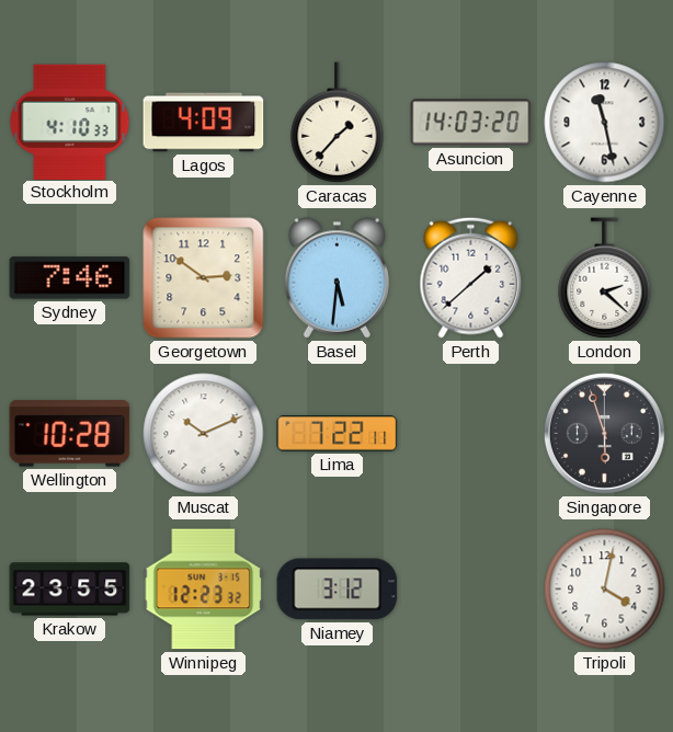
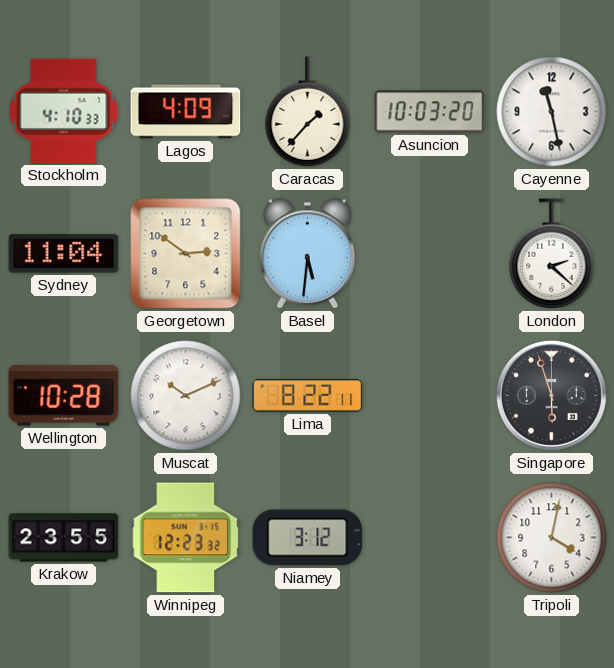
Asuncion: 14:03 -> 10:03 (430, 112)
Sydney: 7:46 -> 11:04 (64, 254)
Perth: 1:38 -> none (471, 277)
Lima: 7:22 -> 8:22 (308, 396)
